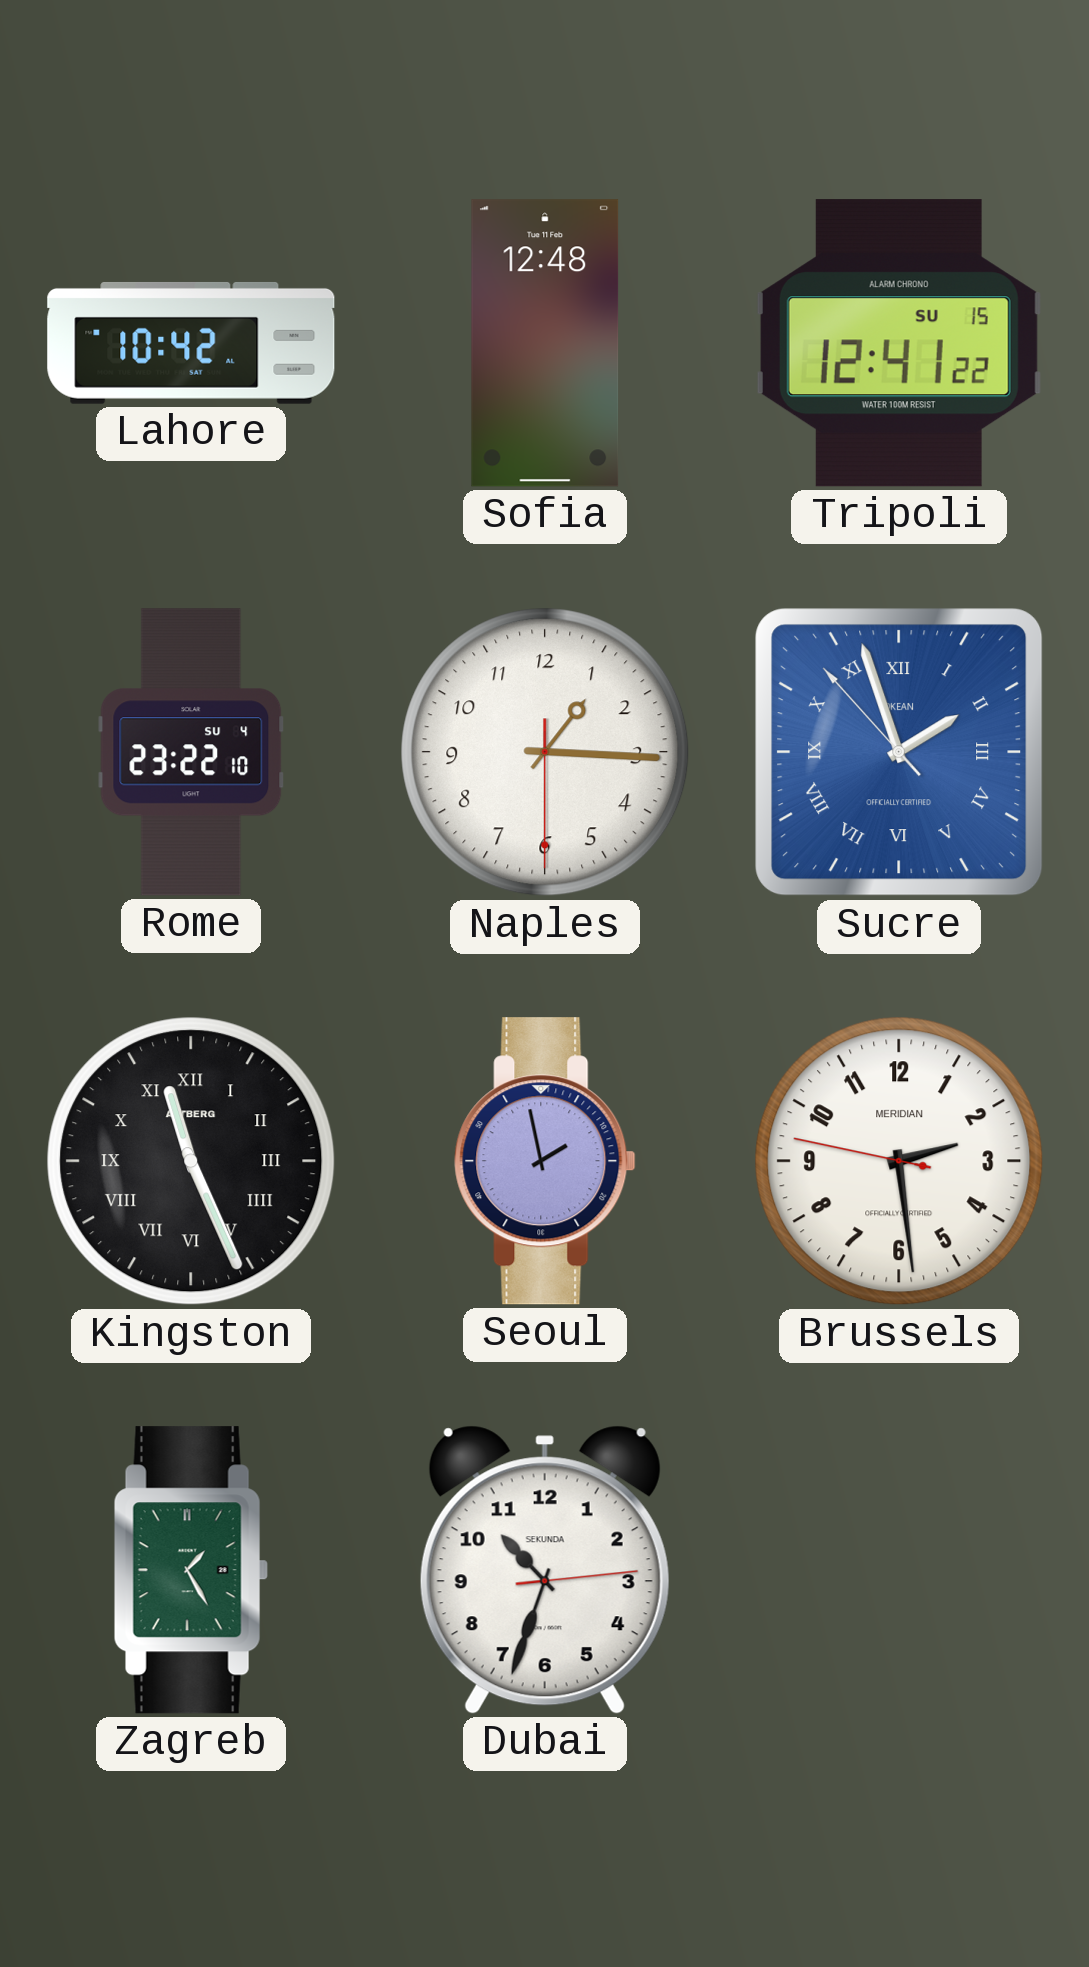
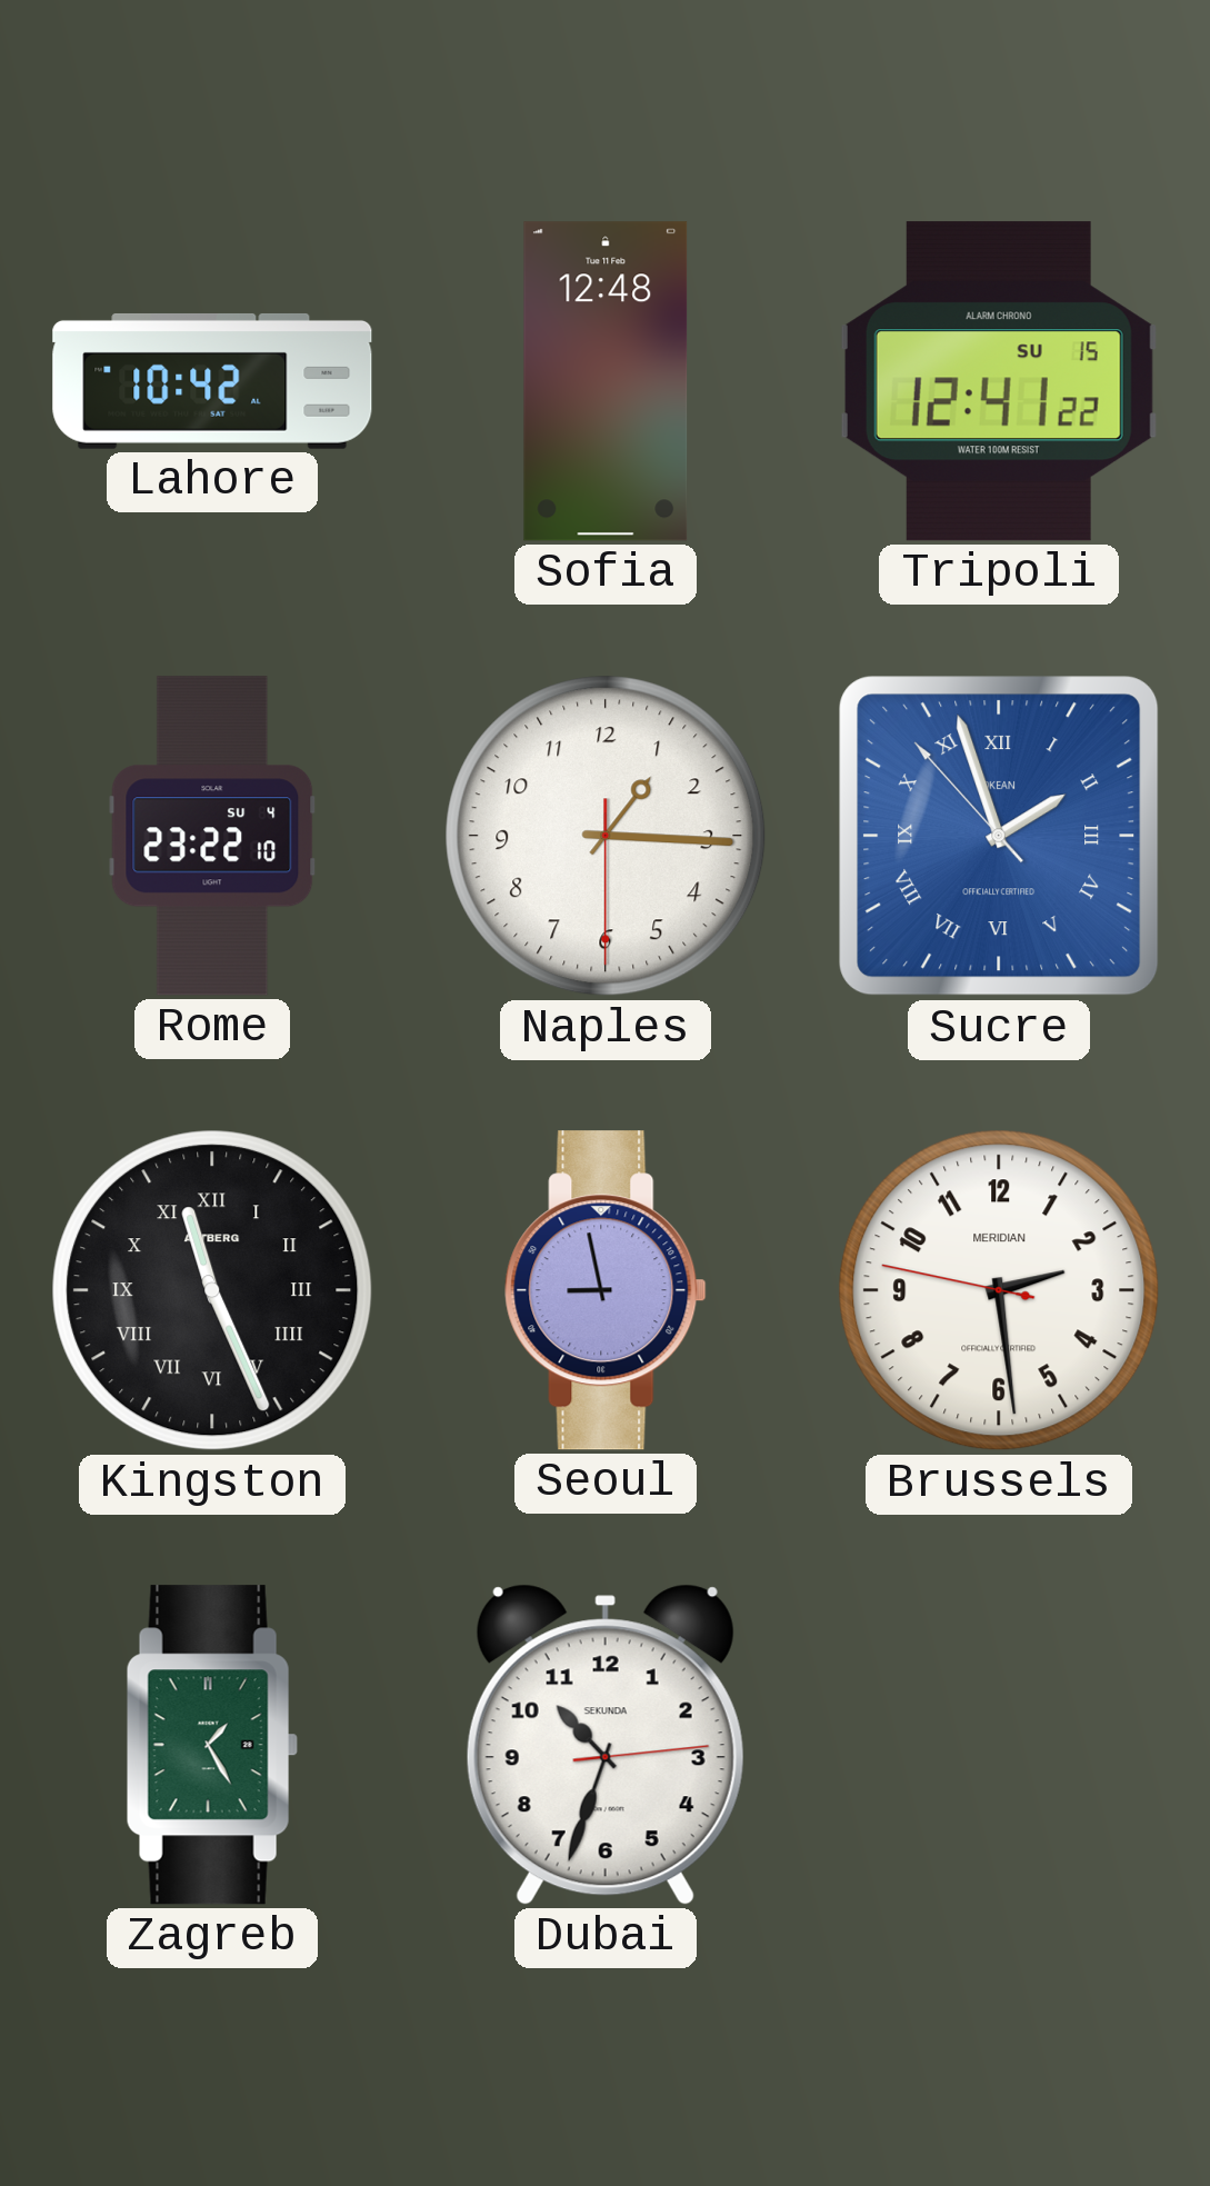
Seoul: 1:58 -> 8:58 (606, 1290)
